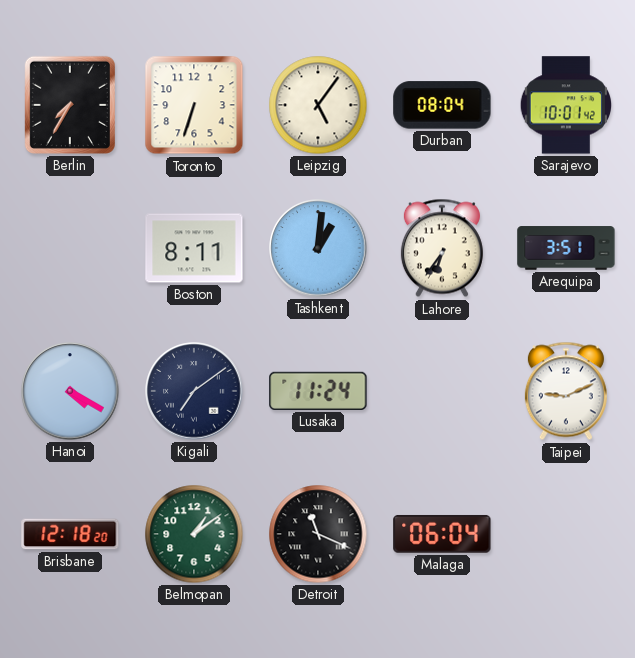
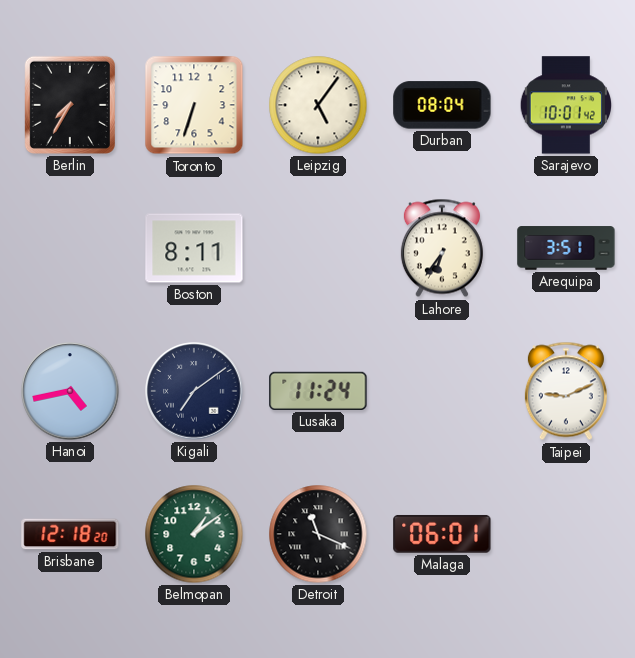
Tashkent: 1:01 -> none (318, 248)
Hanoi: 4:20 -> 4:43 (70, 391)
Malaga: 06:04 -> 06:01 (442, 534)
